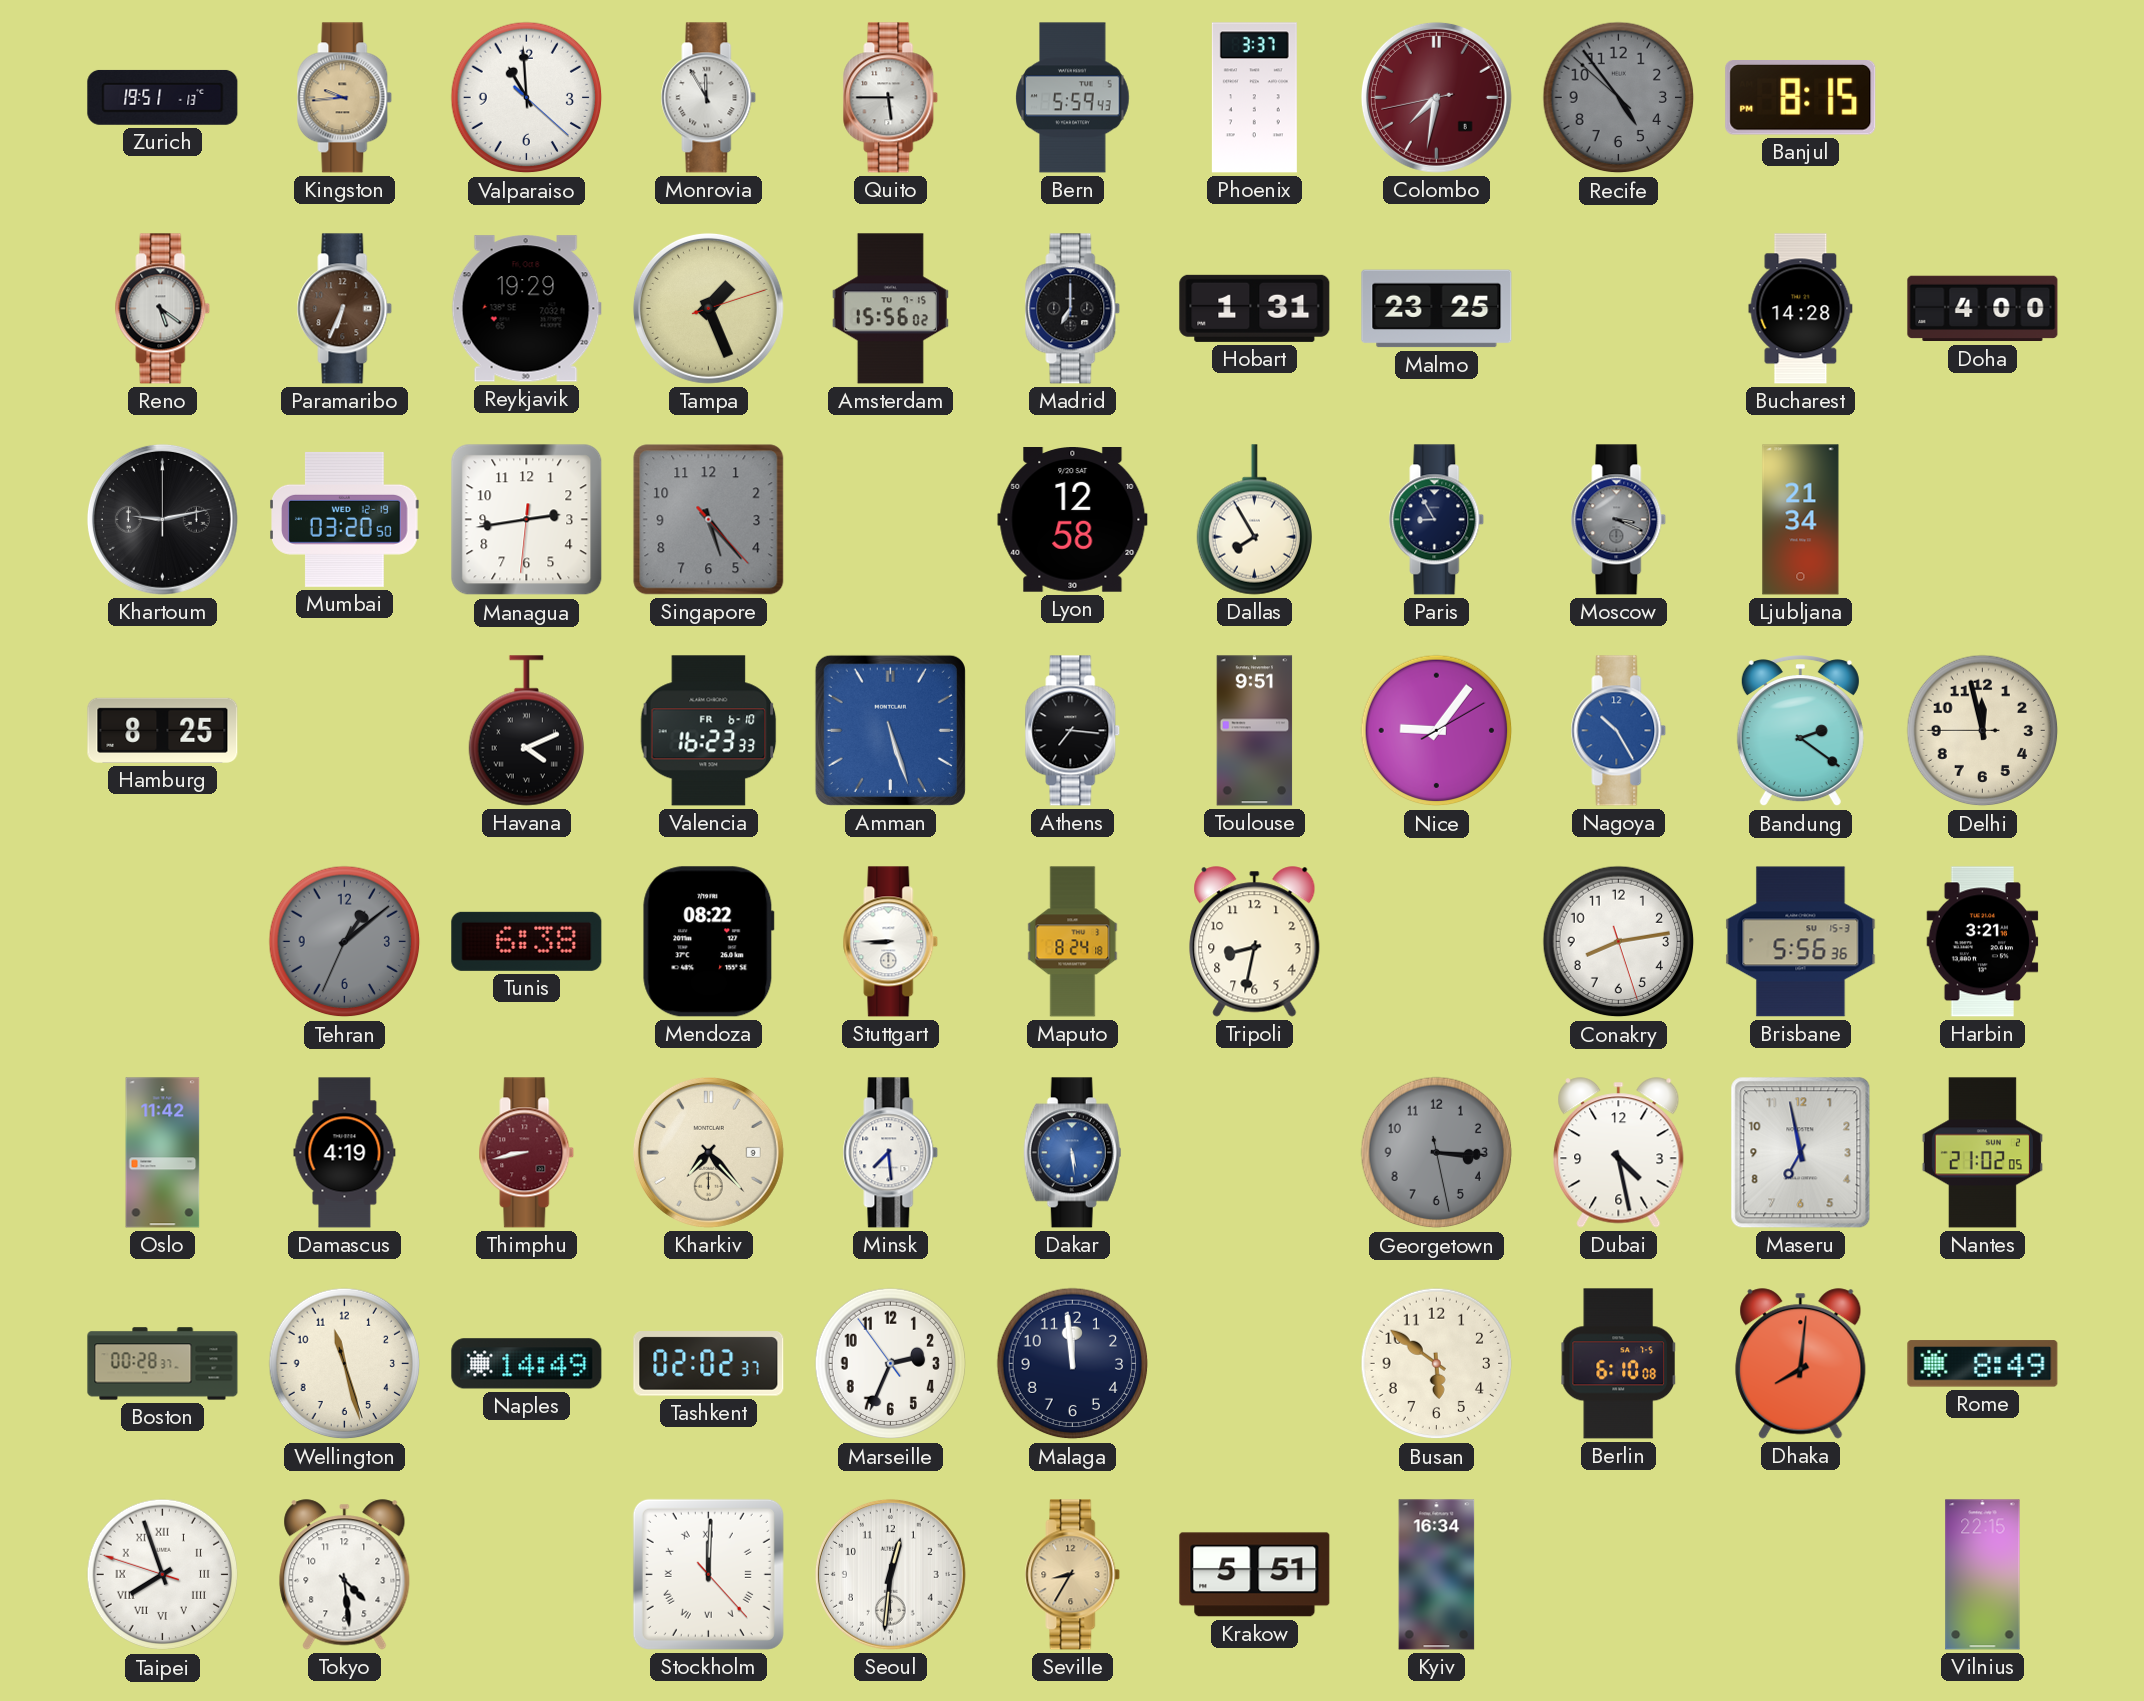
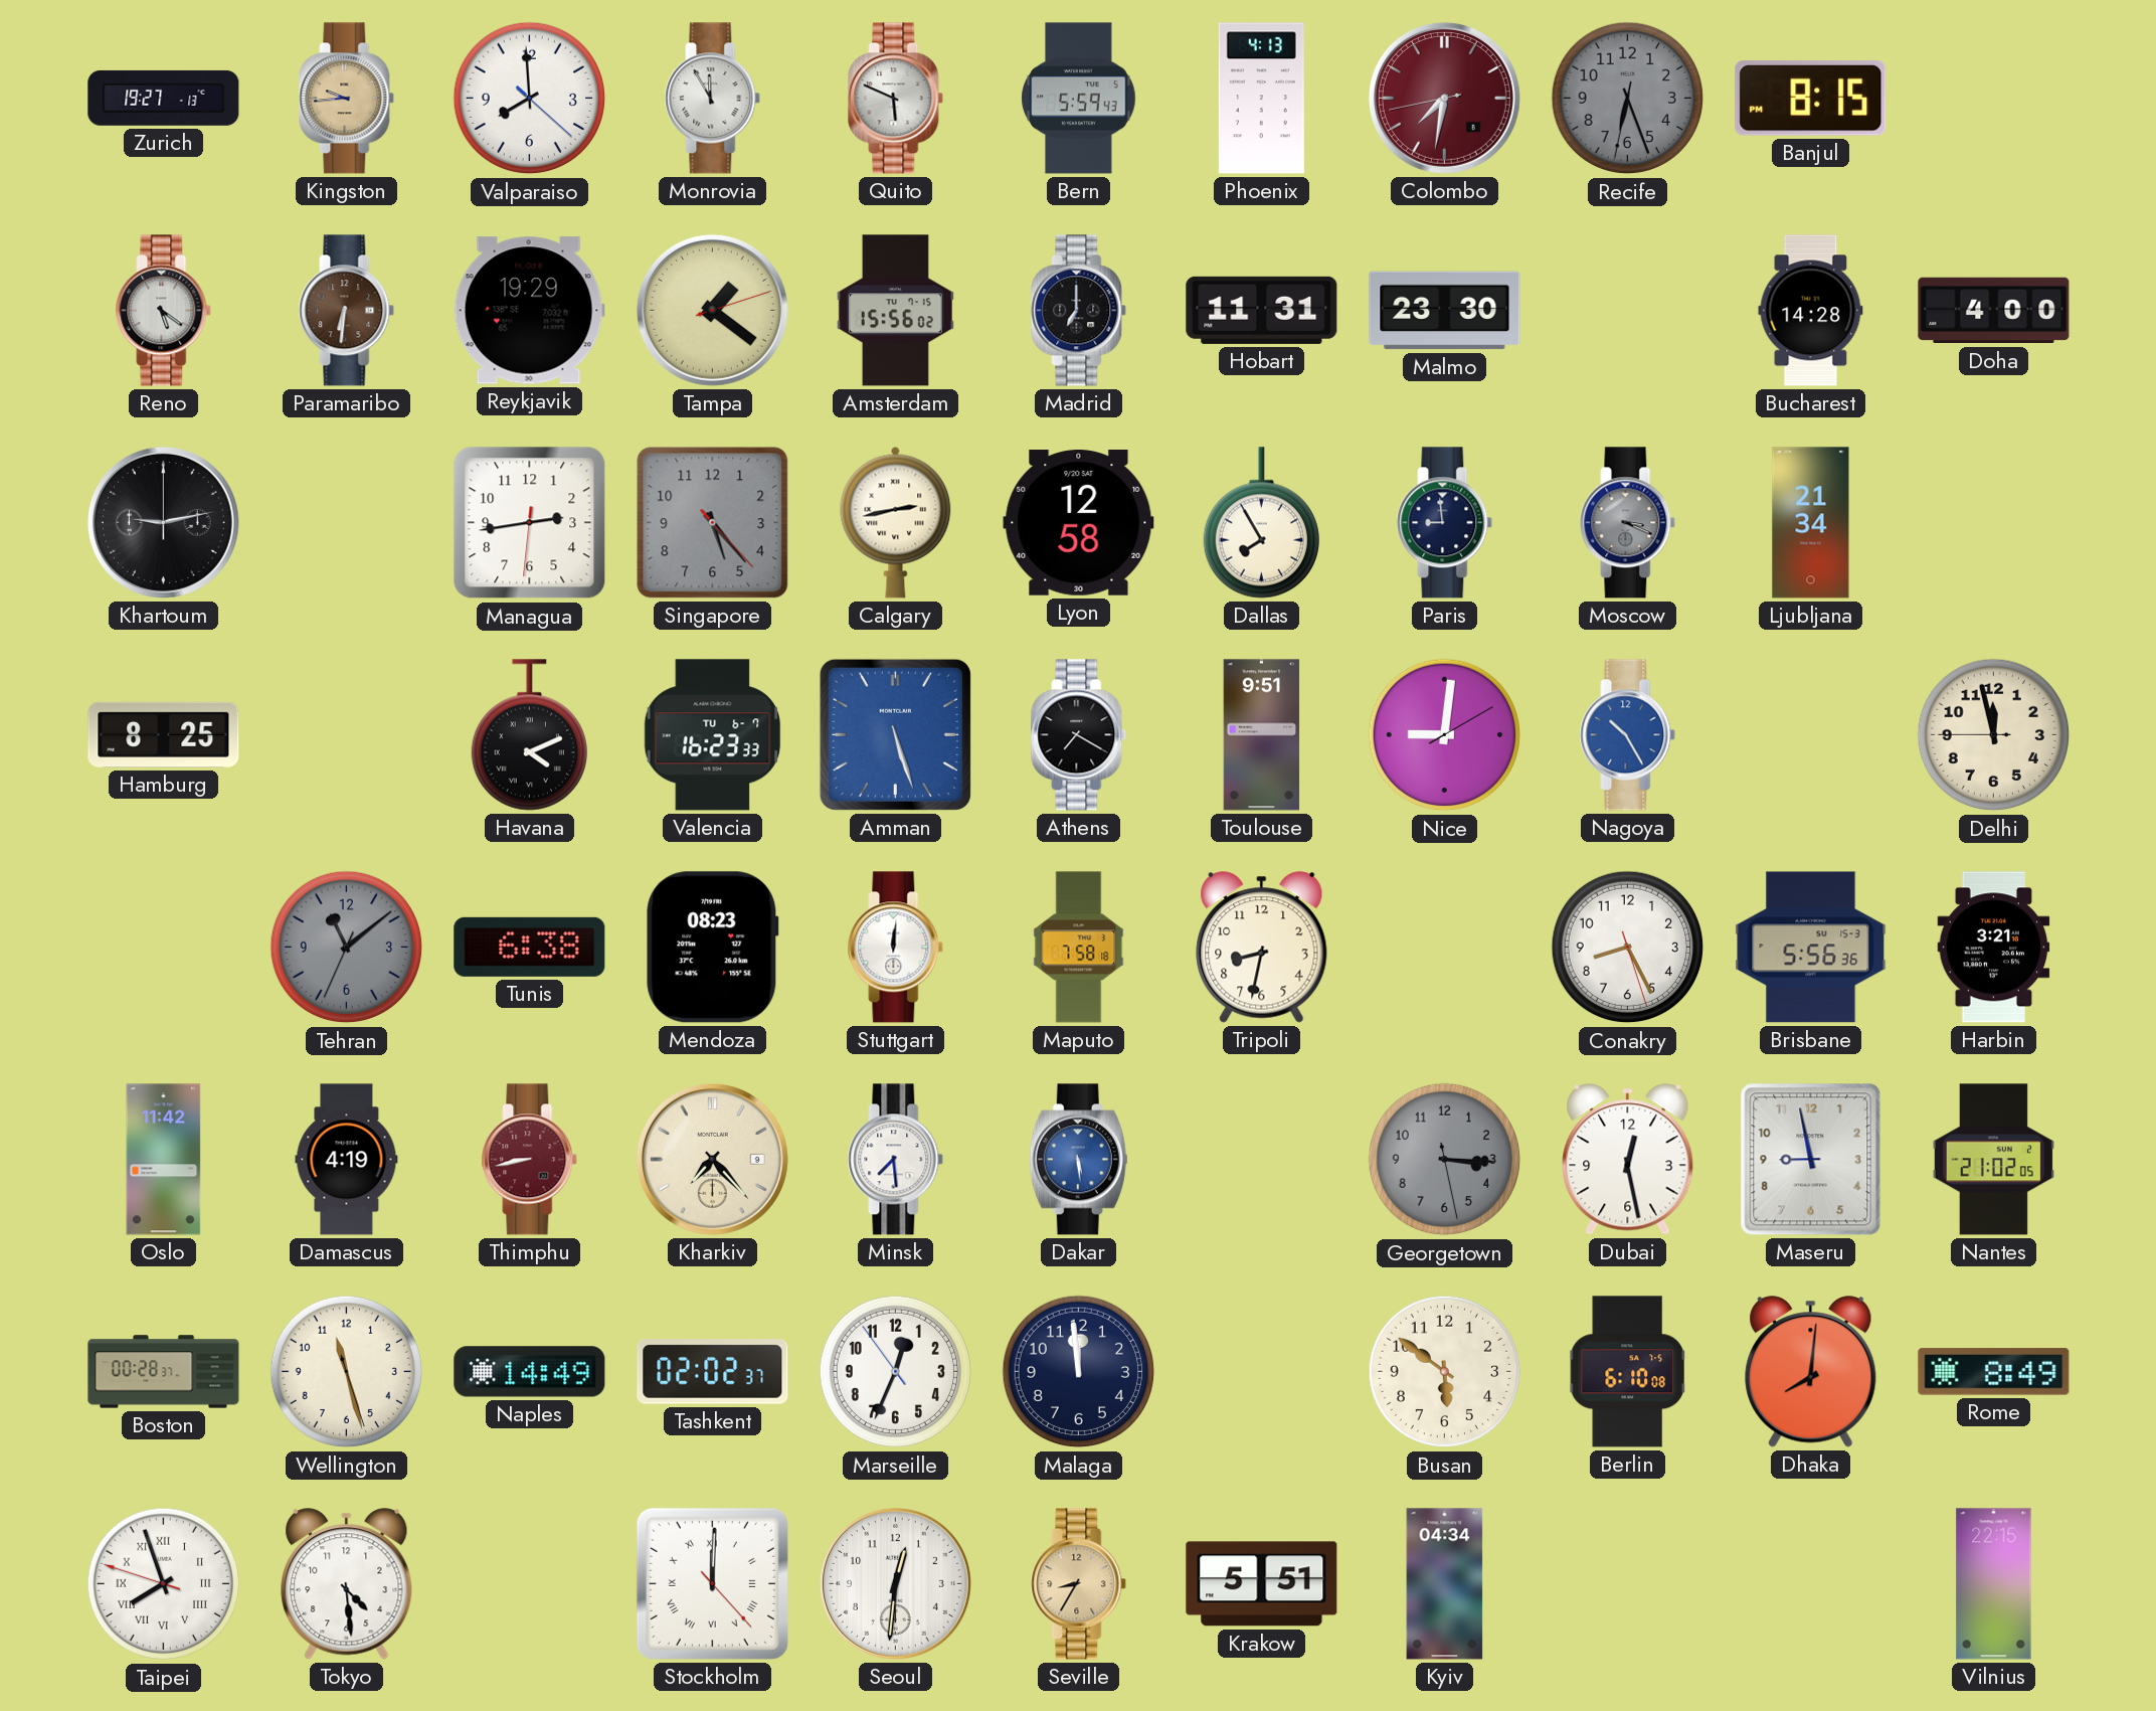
Zurich: 19:51 -> 19:27 (164, 98)
Valparaiso: 10:59 -> 7:59 (530, 99)
Quito: 5:45 -> 5:49 (896, 99)
Phoenix: 3:37 -> 4:13 (1261, 99)
Recife: 4:53 -> 6:26 (1628, 99)
Paramaribo: 6:34 -> 6:31 (347, 311)
Tampa: 1:26 -> 1:21 (712, 310)
Hobart: 1:31 -> 11:31 (1262, 310)
Malmo: 23:25 -> 23:30 (1445, 311)
Mumbai: 03:20 -> none (345, 519)
Calgary: none -> 2:43 (896, 522)
Paris: 8:55 -> 8:59 (1445, 523)
Valencia date: FR 6-10 -> TU 6-7 (713, 735)
Athens: 7:16 -> 7:20 (1079, 735)
Nice: 9:06 -> 9:01 (1445, 735)
Bandung: 2:21 -> none (1800, 731)
Tehran: 1:08 -> 11:08 (347, 948)
Mendoza: 08:22 -> 08:23 (713, 948)
Stuttgart: 8:45 -> 12:01 (896, 948)
Maputo: 8:24 -> 7:58 (1079, 948)
Conakry: 8:13 -> 8:25 (1628, 948)
Dubai: 4:28 -> 12:28 (1628, 1160)
Maseru: 6:58 -> 8:58 (1811, 1160)
Marseille: 2:33 -> 12:33 (896, 1372)
Kyiv: 16:34 -> 04:34 (1445, 1584)
